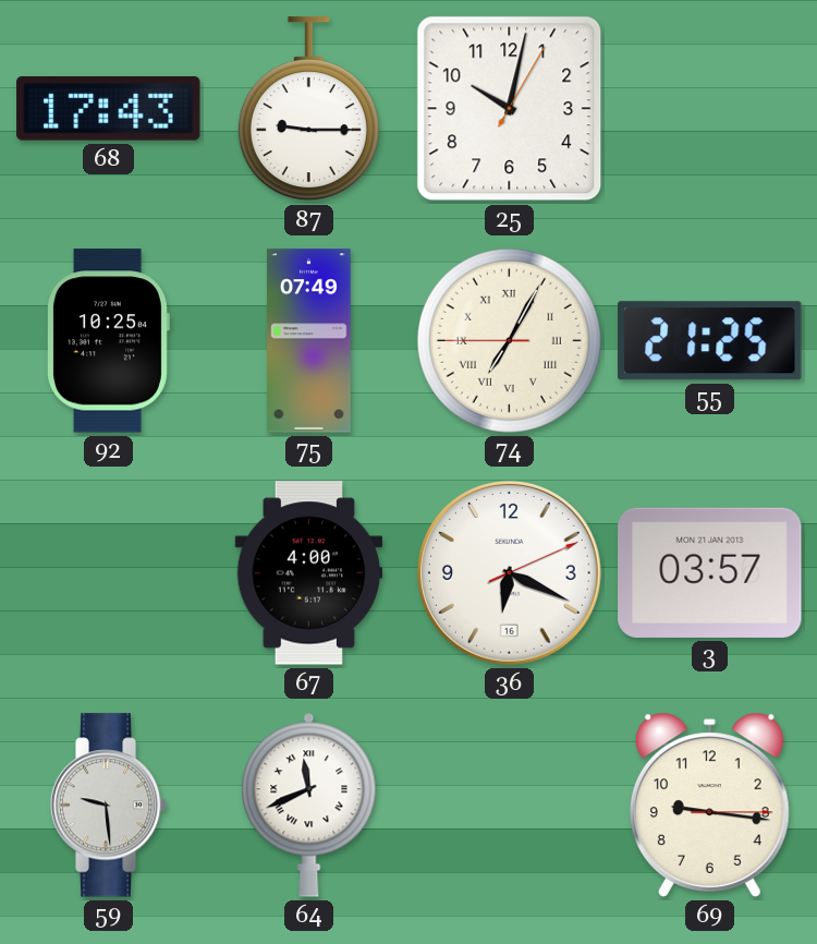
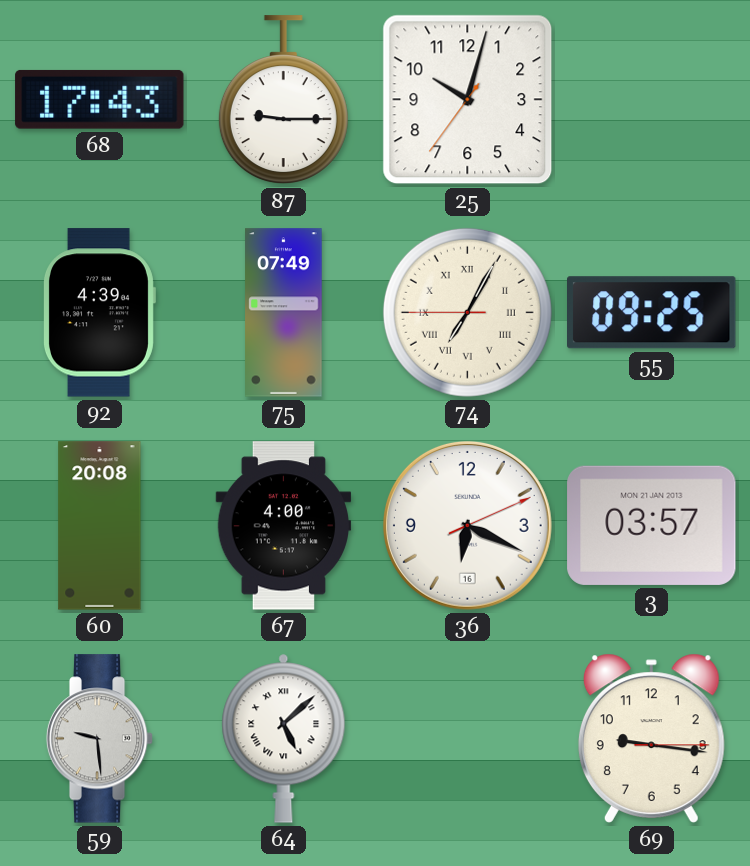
25: 10:02:05 -> 10:02:36 (468, 100)
92: 10:25 -> 4:39 (99, 313)
55: 21:25 -> 09:25 (652, 313)
60: none -> 20:08 (100, 526)
64: 11:41 -> 5:08 (284, 738)
